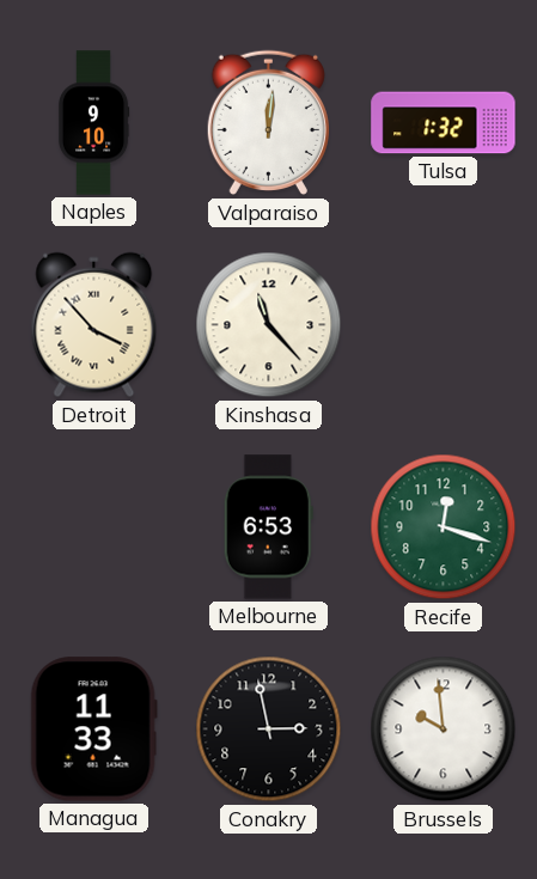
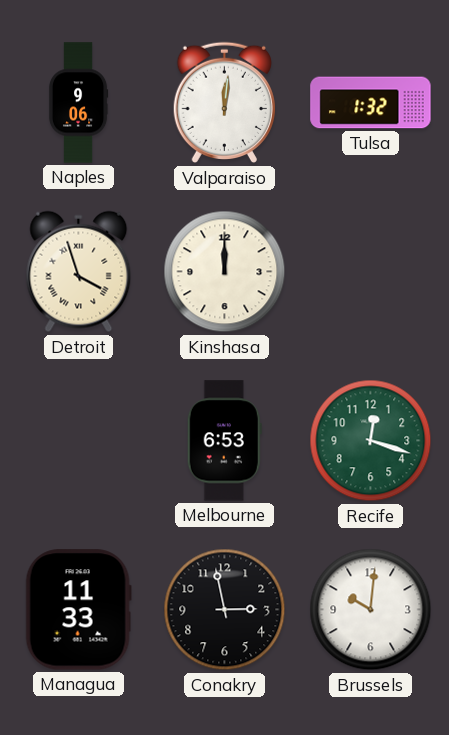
Naples: 9:10 -> 9:06 (78, 103)
Detroit: 3:53 -> 3:57 (79, 272)
Kinshasa: 11:23 -> 12:00 (225, 272)
Brussels: 9:59 -> 10:01 (371, 610)
